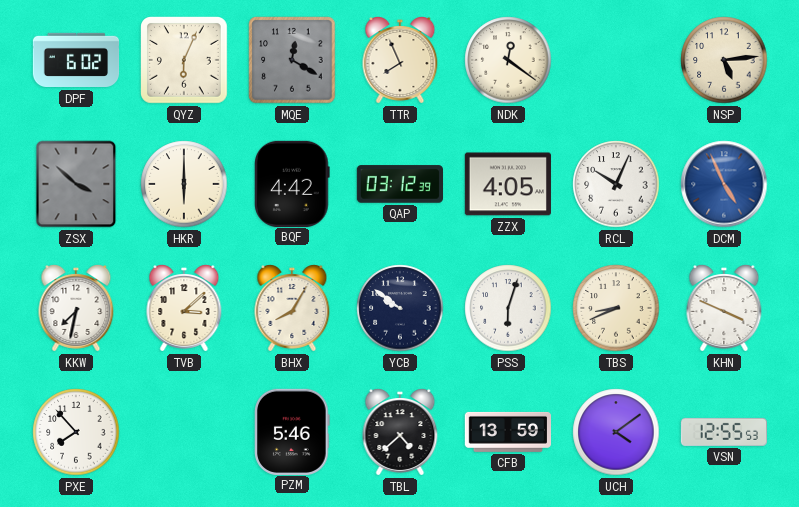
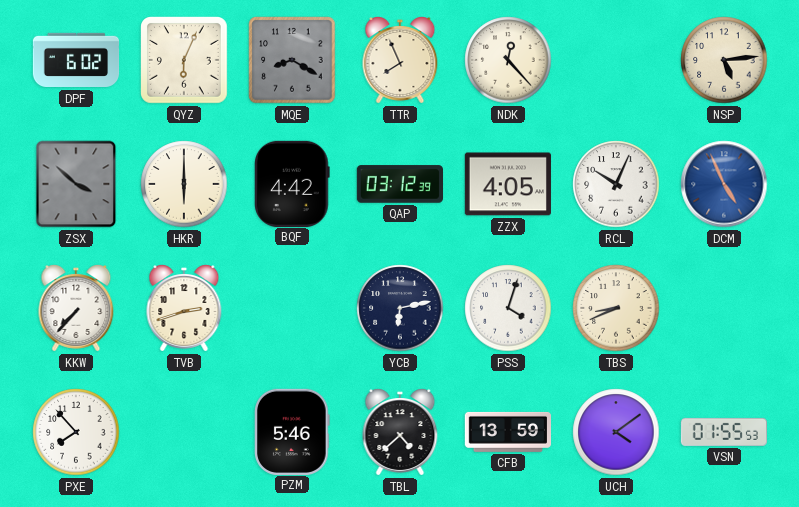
MQE: 12:20 -> 8:20 (292, 60)
NDK: 12:21 -> 12:23 (508, 60)
KKW: 7:32 -> 7:37 (76, 308)
TVB: 3:08 -> 2:42 (184, 308)
BHX: 8:05 -> none (292, 308)
YCB: 9:51 -> 6:13 (400, 308)
PSS: 6:03 -> 4:03 (508, 308)
KHN: 3:49 -> none (724, 308)
VSN: 12:55 -> 01:55 (723, 432)
